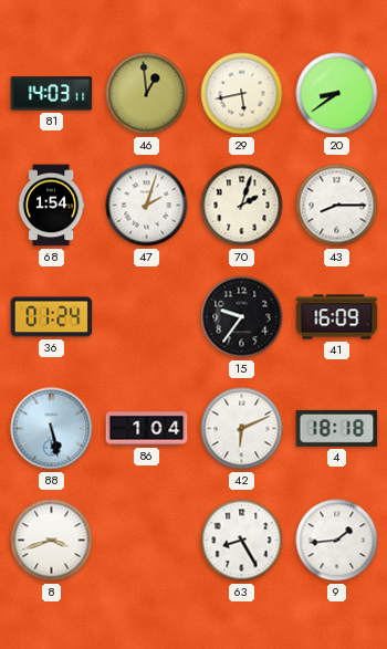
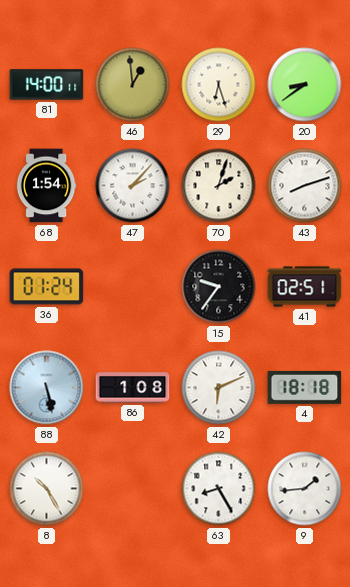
81: 14:03 -> 14:00 (47, 85)
29: 5:43 -> 6:27 (219, 85)
47: 2:03 -> 2:07 (133, 186)
43: 8:15 -> 8:12 (305, 186)
41: 16:09 -> 02:51 (305, 287)
86: 1:04 -> 1:08 (133, 388)
8: 3:42 -> 10:25 (47, 489)
